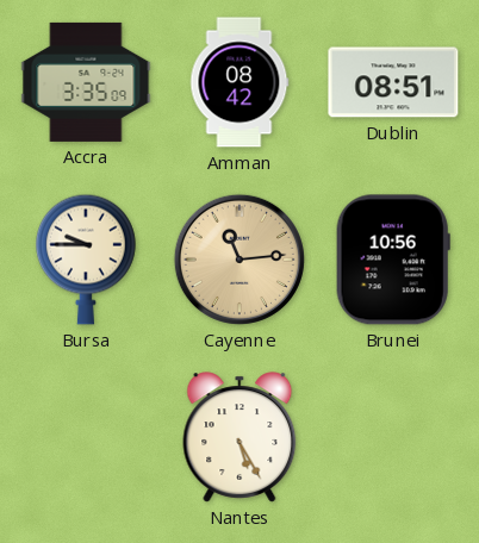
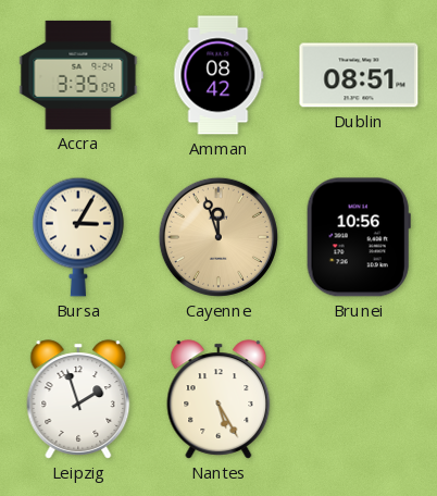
Bursa: 9:45 -> 3:05 (79, 237)
Cayenne: 11:14 -> 11:57 (218, 237)
Leipzig: none -> 1:57 (78, 399)
